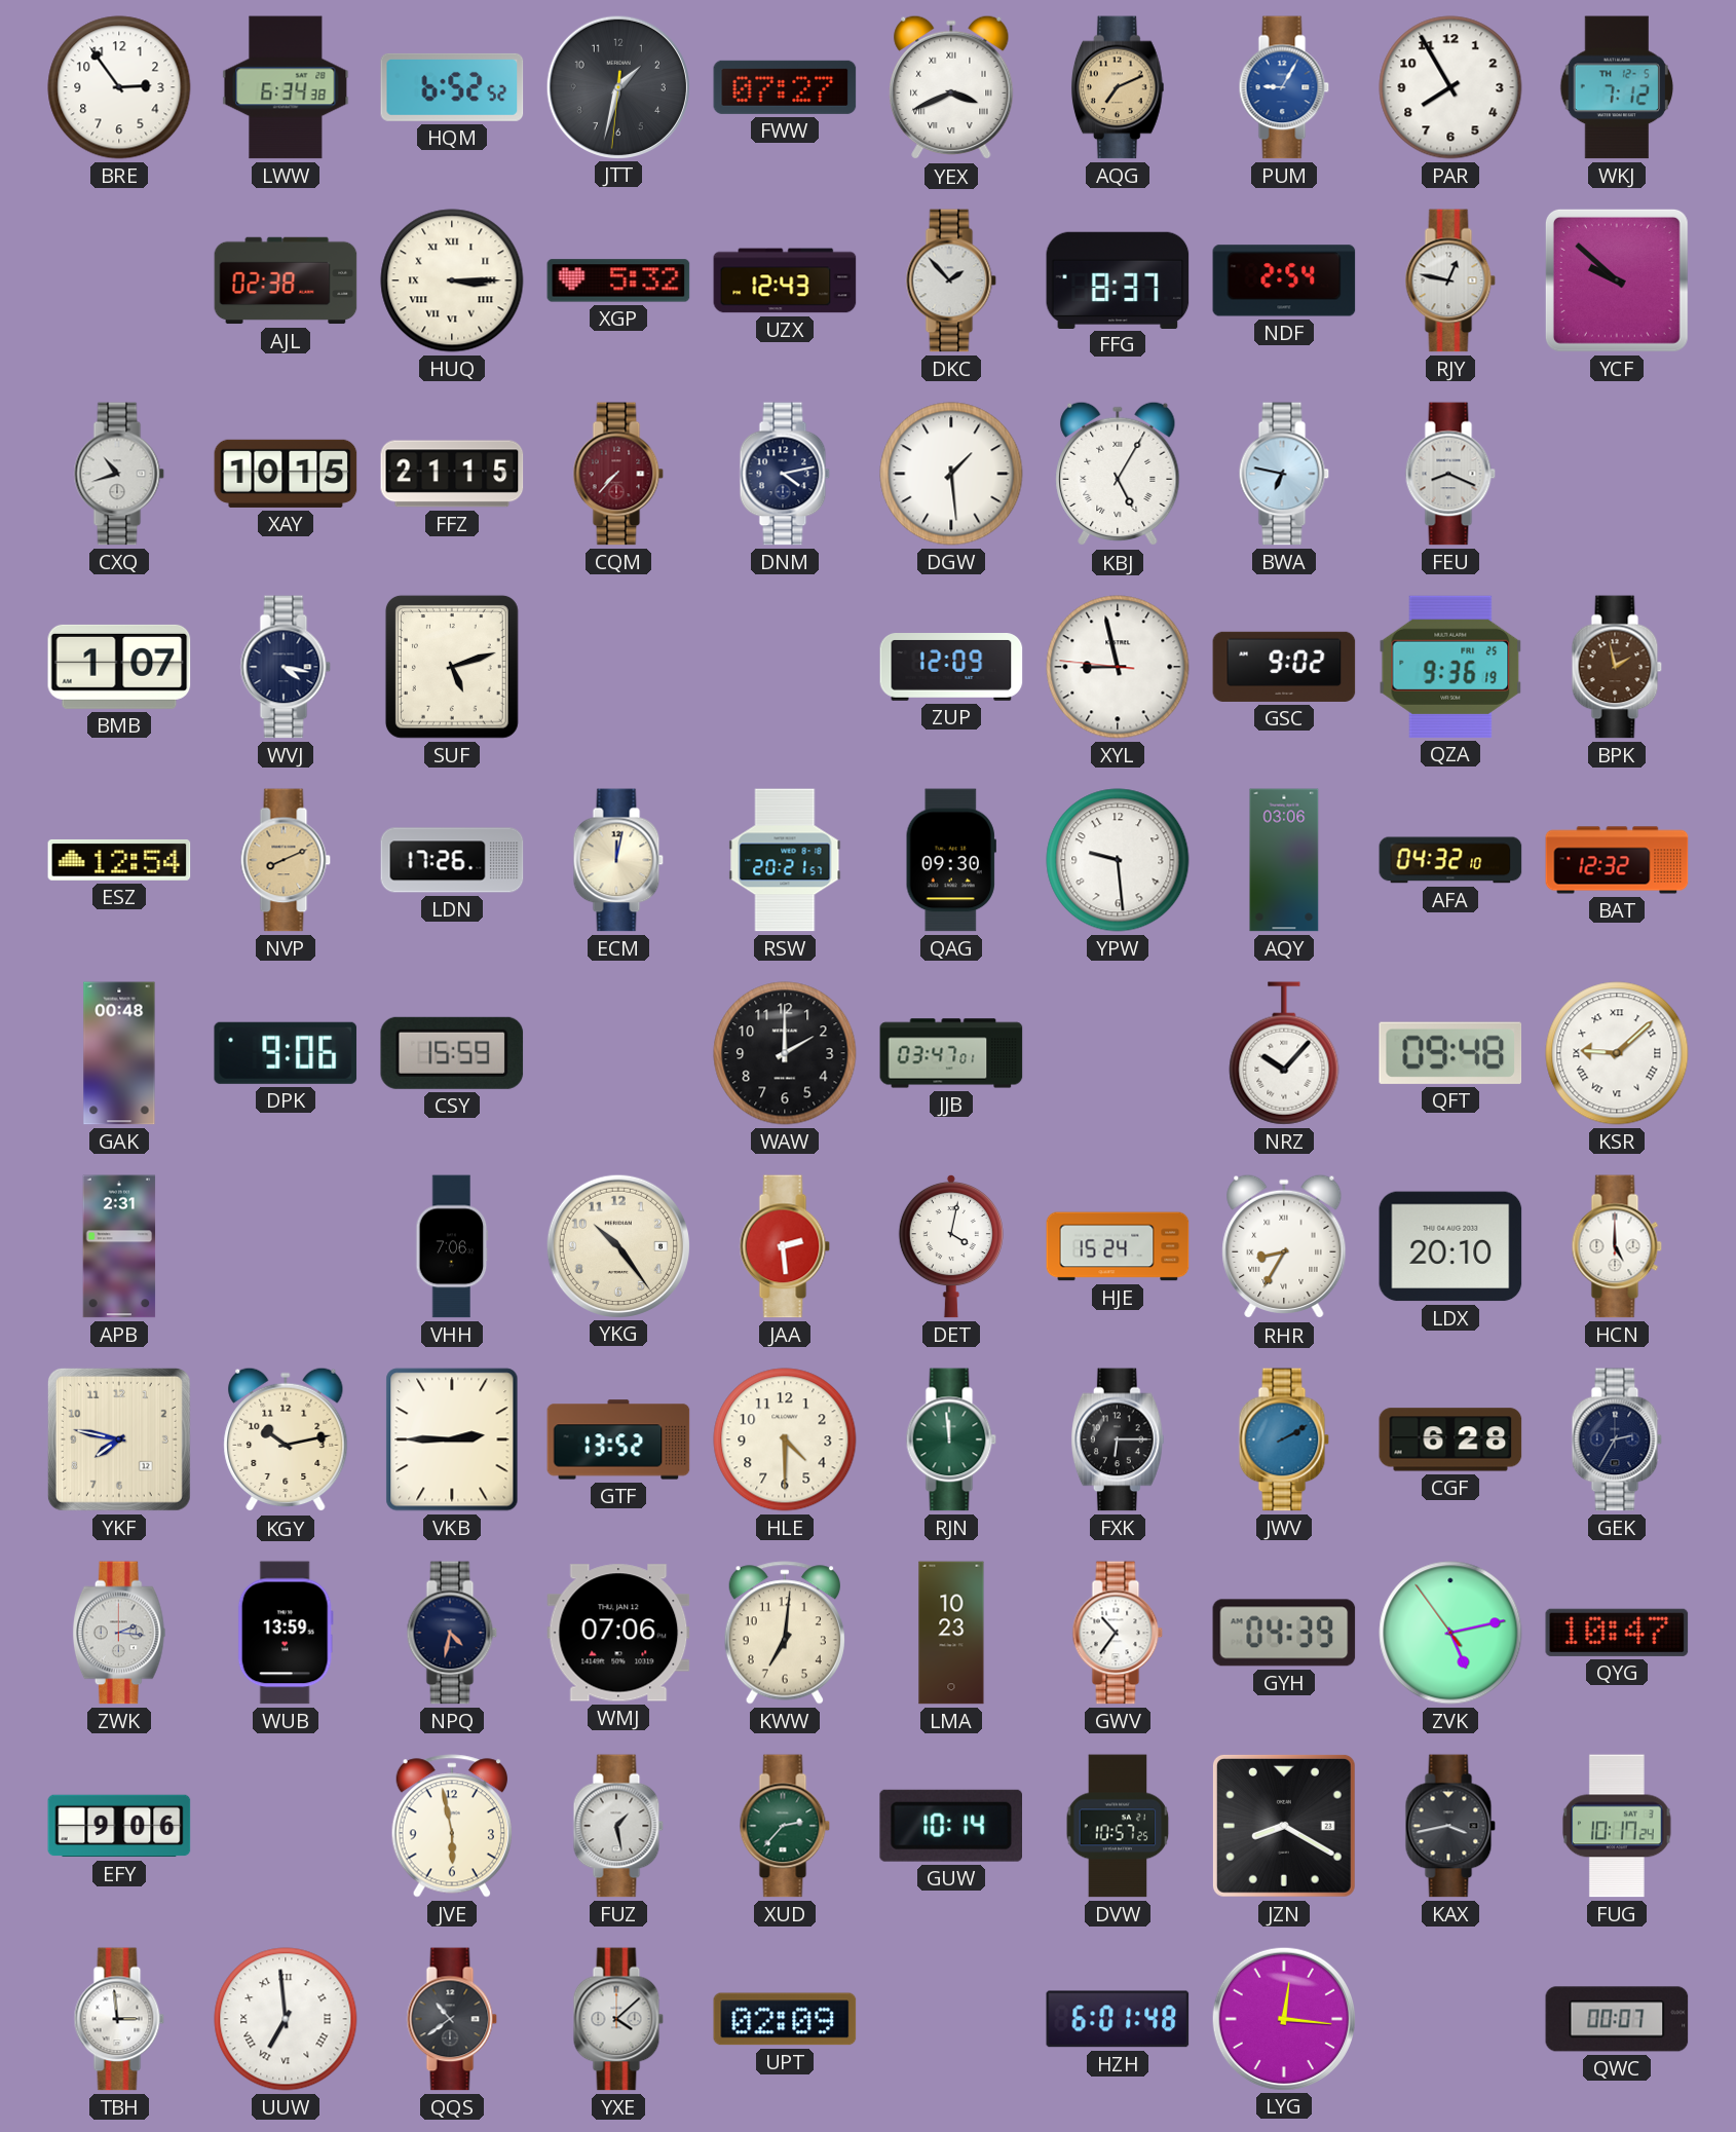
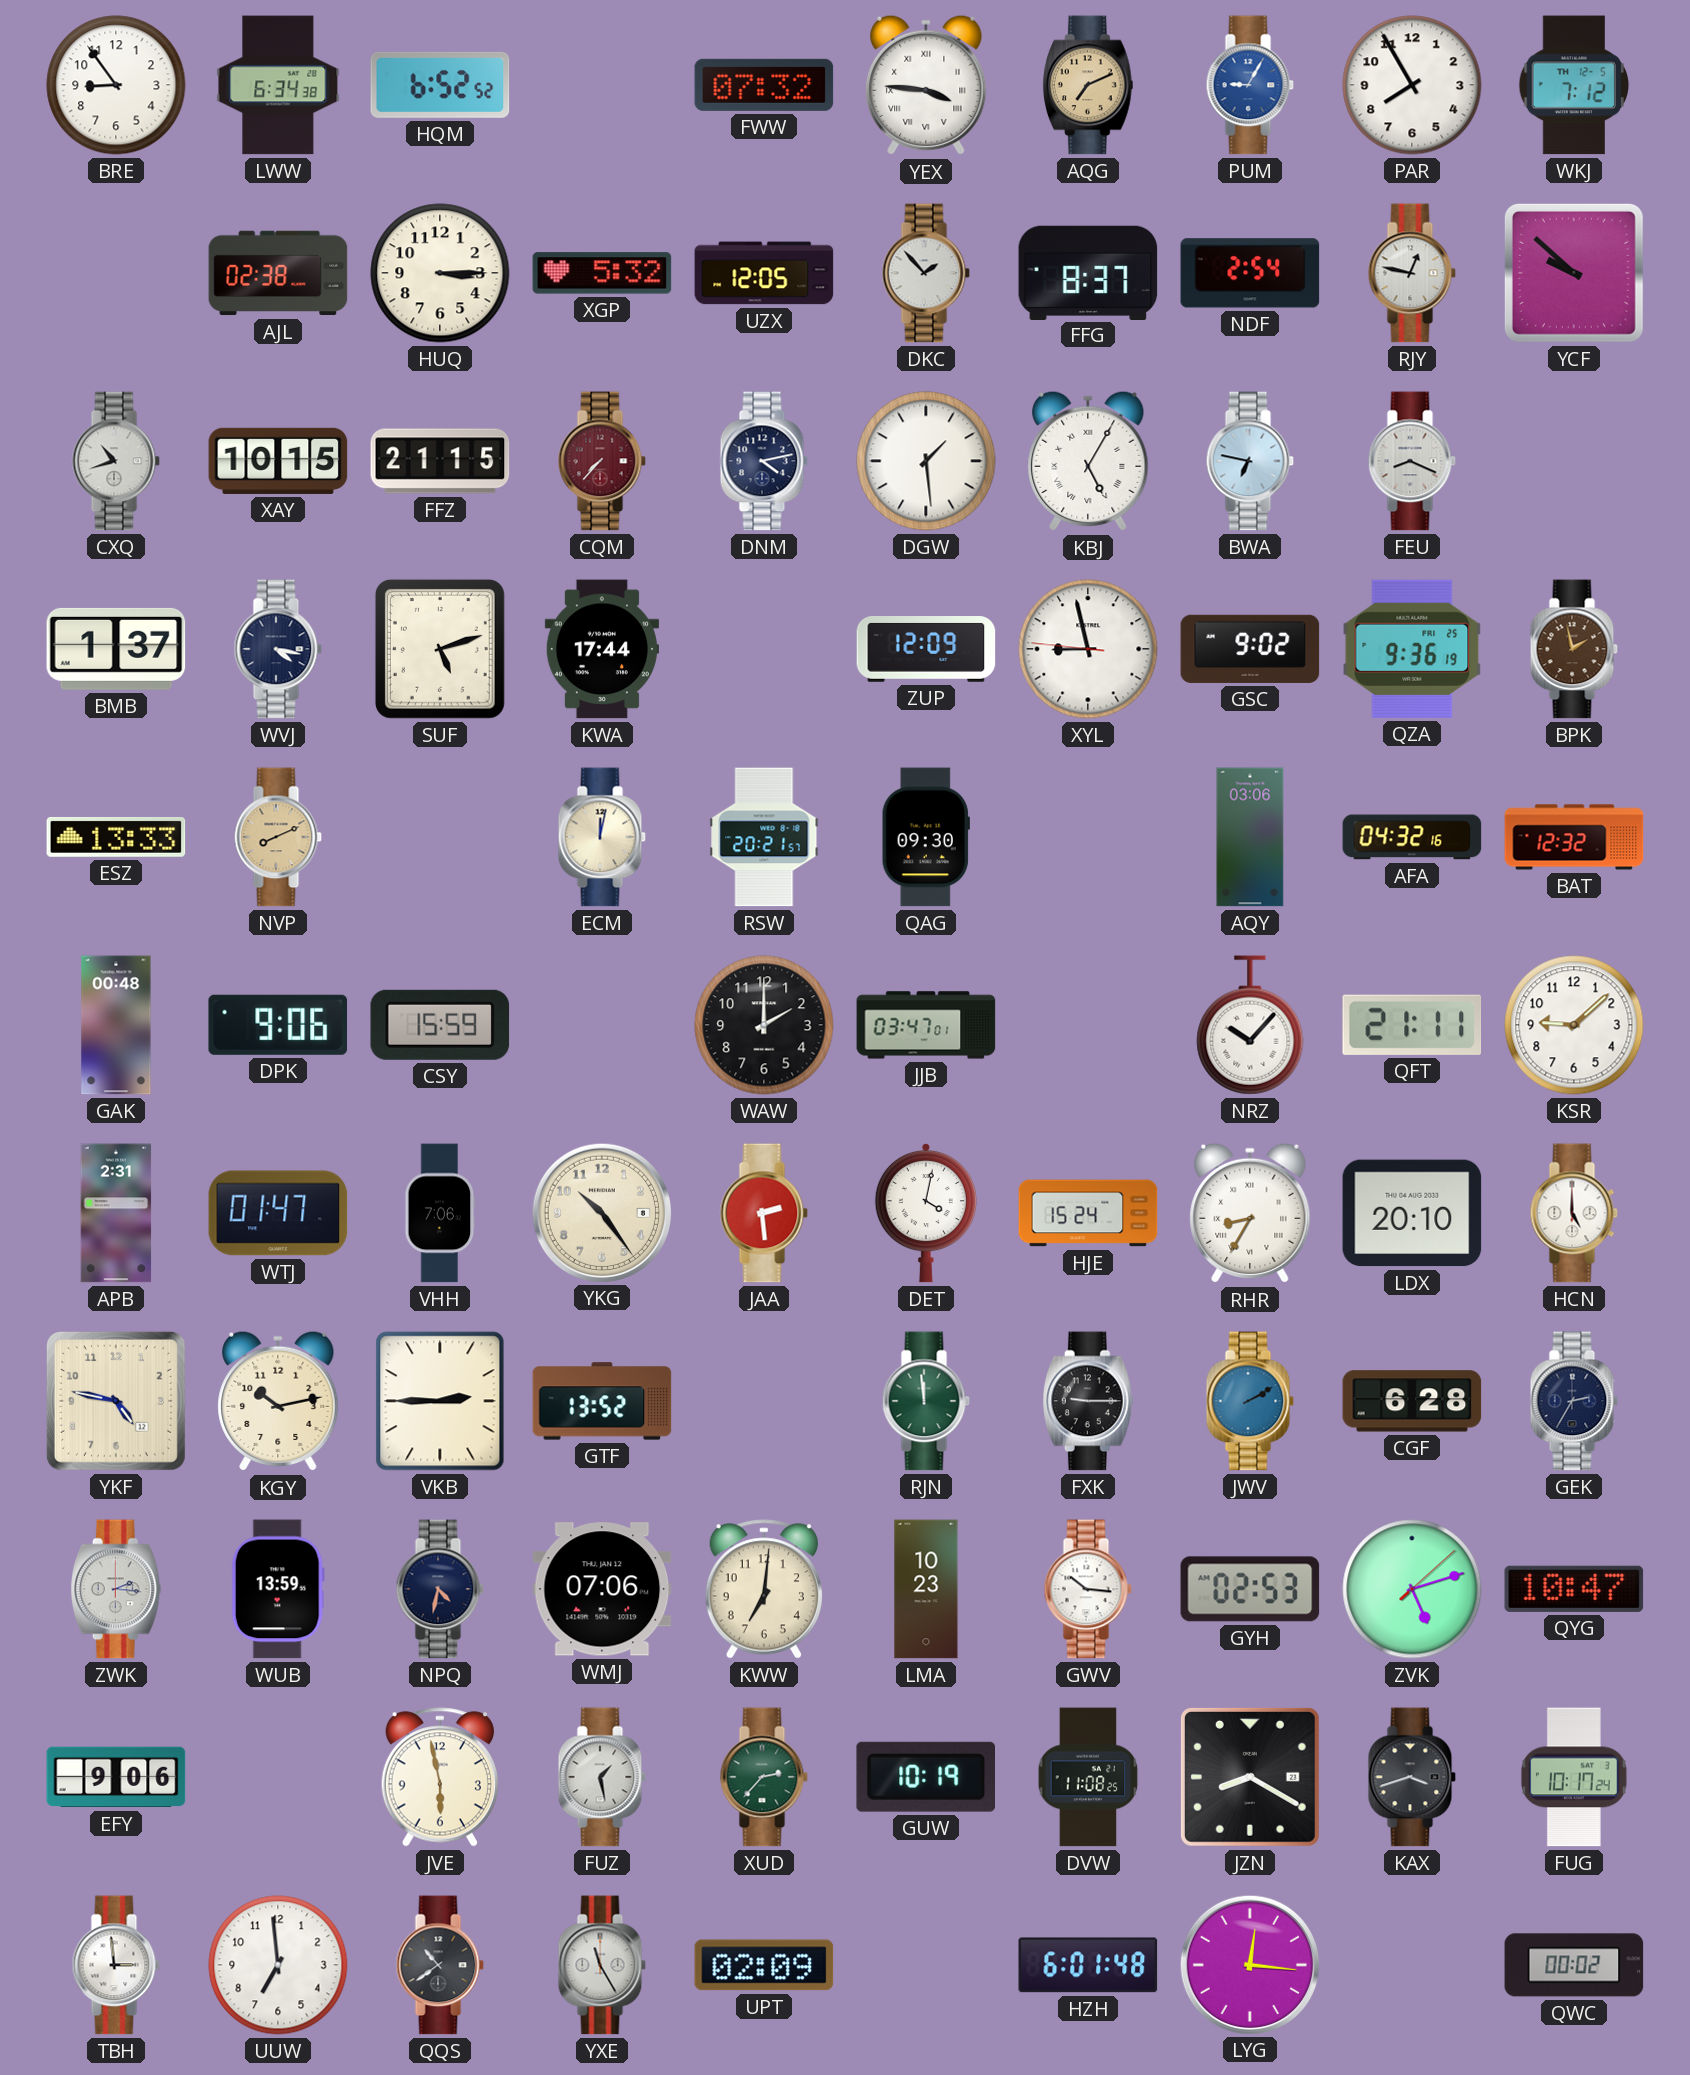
BRE: 2:54 -> 8:54 (116, 85)
JTT: 1:32 -> none (617, 86)
FWW: 07:27 -> 07:32 (764, 85)
YEX: 3:41 -> 3:46 (926, 85)
HUQ numerals: Roman -> Arabic (440, 273)
UZX: 12:43 -> 12:05 (764, 273)
BMB: 1:07 -> 1:37 (116, 649)
KWA: none -> 17:44 (602, 649)
ESZ: 12:54 -> 13:33 (116, 837)
LDN: 17:26 -> none (452, 860)
YPW: 9:29 -> none (1118, 860)
AFA: 04:32:10 -> 04:32:16 (1412, 837)
QFT: 09:48 -> 21:11 (1411, 1025)
KSR numerals: Roman -> Arabic (1574, 1025)
WTJ: none -> 01:47 (278, 1213)
YKF: 7:47 -> 4:47 (116, 1401)
HLE: 4:30 -> none (785, 1439)
FXK: 6:15 -> 9:15 (1088, 1401)
GWV: 10:36 -> 10:16 (1088, 1589)
GYH: 04:39 -> 02:53 (1250, 1589)
ZVK: 5:12:54 -> 5:12:08 (1412, 1589)
GUW: 10:14 -> 10:19 (926, 1777)
DVW: 10:57 -> 11:08 (1088, 1777)
KAX: 3:43 -> 3:42 (1412, 1777)
UUW numerals: Roman -> Arabic (278, 1965)
YXE: 4:08 -> 11:25 (602, 1965)
QWC: 00:07 -> 00:02 (1574, 1965)
